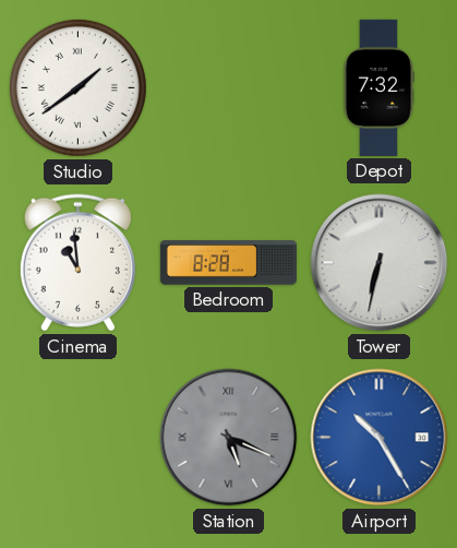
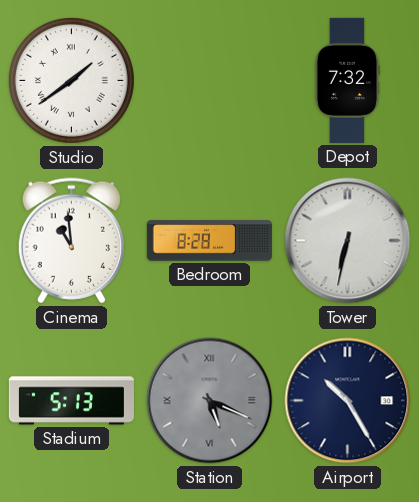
Stadium: none -> 5:13 (71, 401)
Airport dial: blue -> navy (348, 401)
